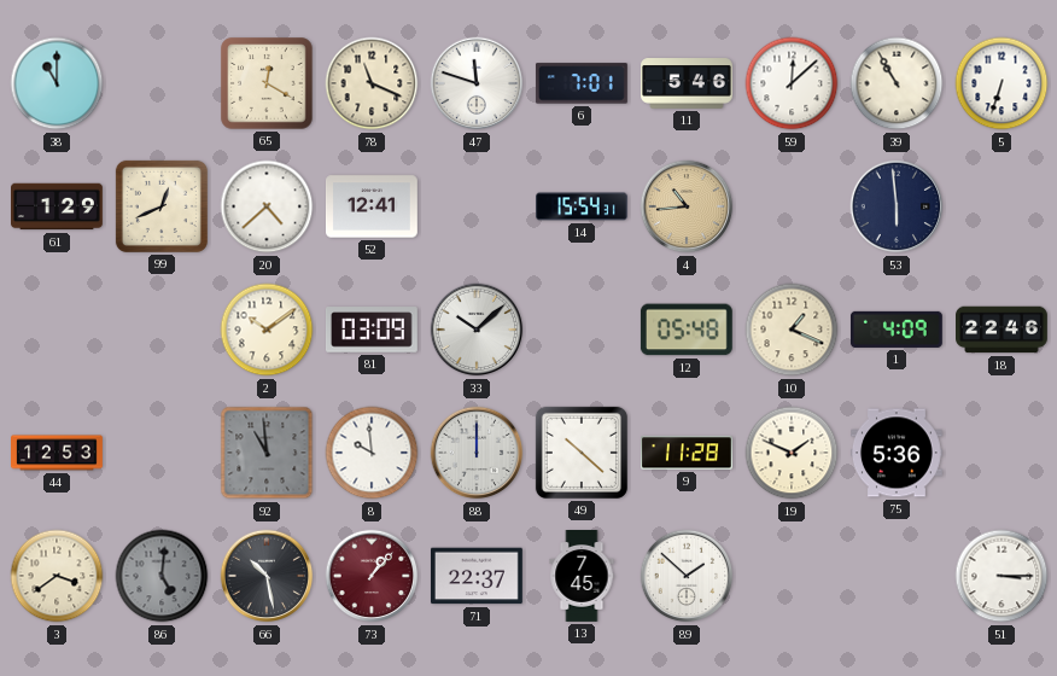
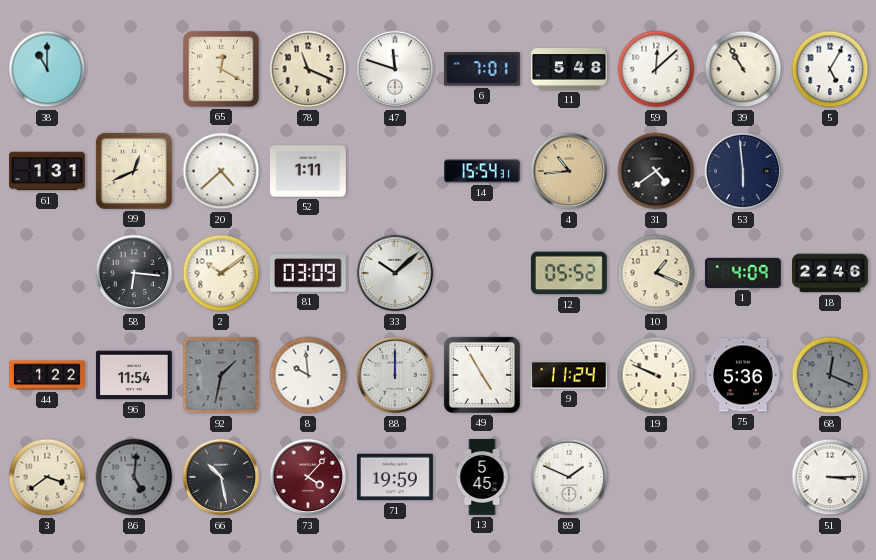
11: 5:46 -> 5:48 (570, 69)
5: 6:33 -> 5:05 (830, 69)
61: 1:29 -> 1:31 (48, 171)
52: 12:41 -> 1:11 (309, 171)
31: none -> 4:39 (656, 171)
58: none -> 6:16 (134, 273)
12: 05:48 -> 05:52 (569, 273)
44: 12:53 -> 1:22 (48, 375)
96: none -> 11:54 (134, 375)
92: 10:59 -> 1:32 (221, 375)
49: 10:22 -> 4:55 (482, 375)
9: 11:28 -> 11:24 (570, 375)
19: 1:49 -> 9:49 (656, 375)
68: none -> 12:19 (830, 375)
73: 1:07 -> 4:07 (308, 477)
71: 22:37 -> 19:59 (395, 477)
13: 7:45 -> 5:45 (482, 478)
89: 1:52 -> 1:49 (569, 477)
